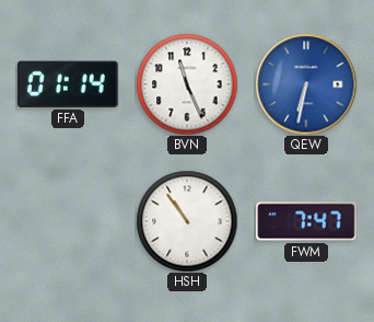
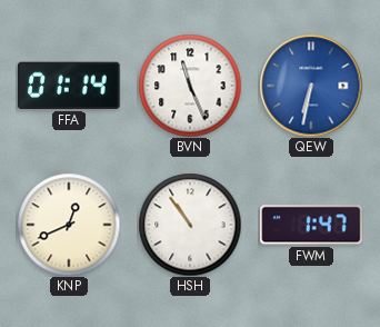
KNP: none -> 12:41 (69, 225)
FWM: 7:47 -> 1:47 (311, 225)
